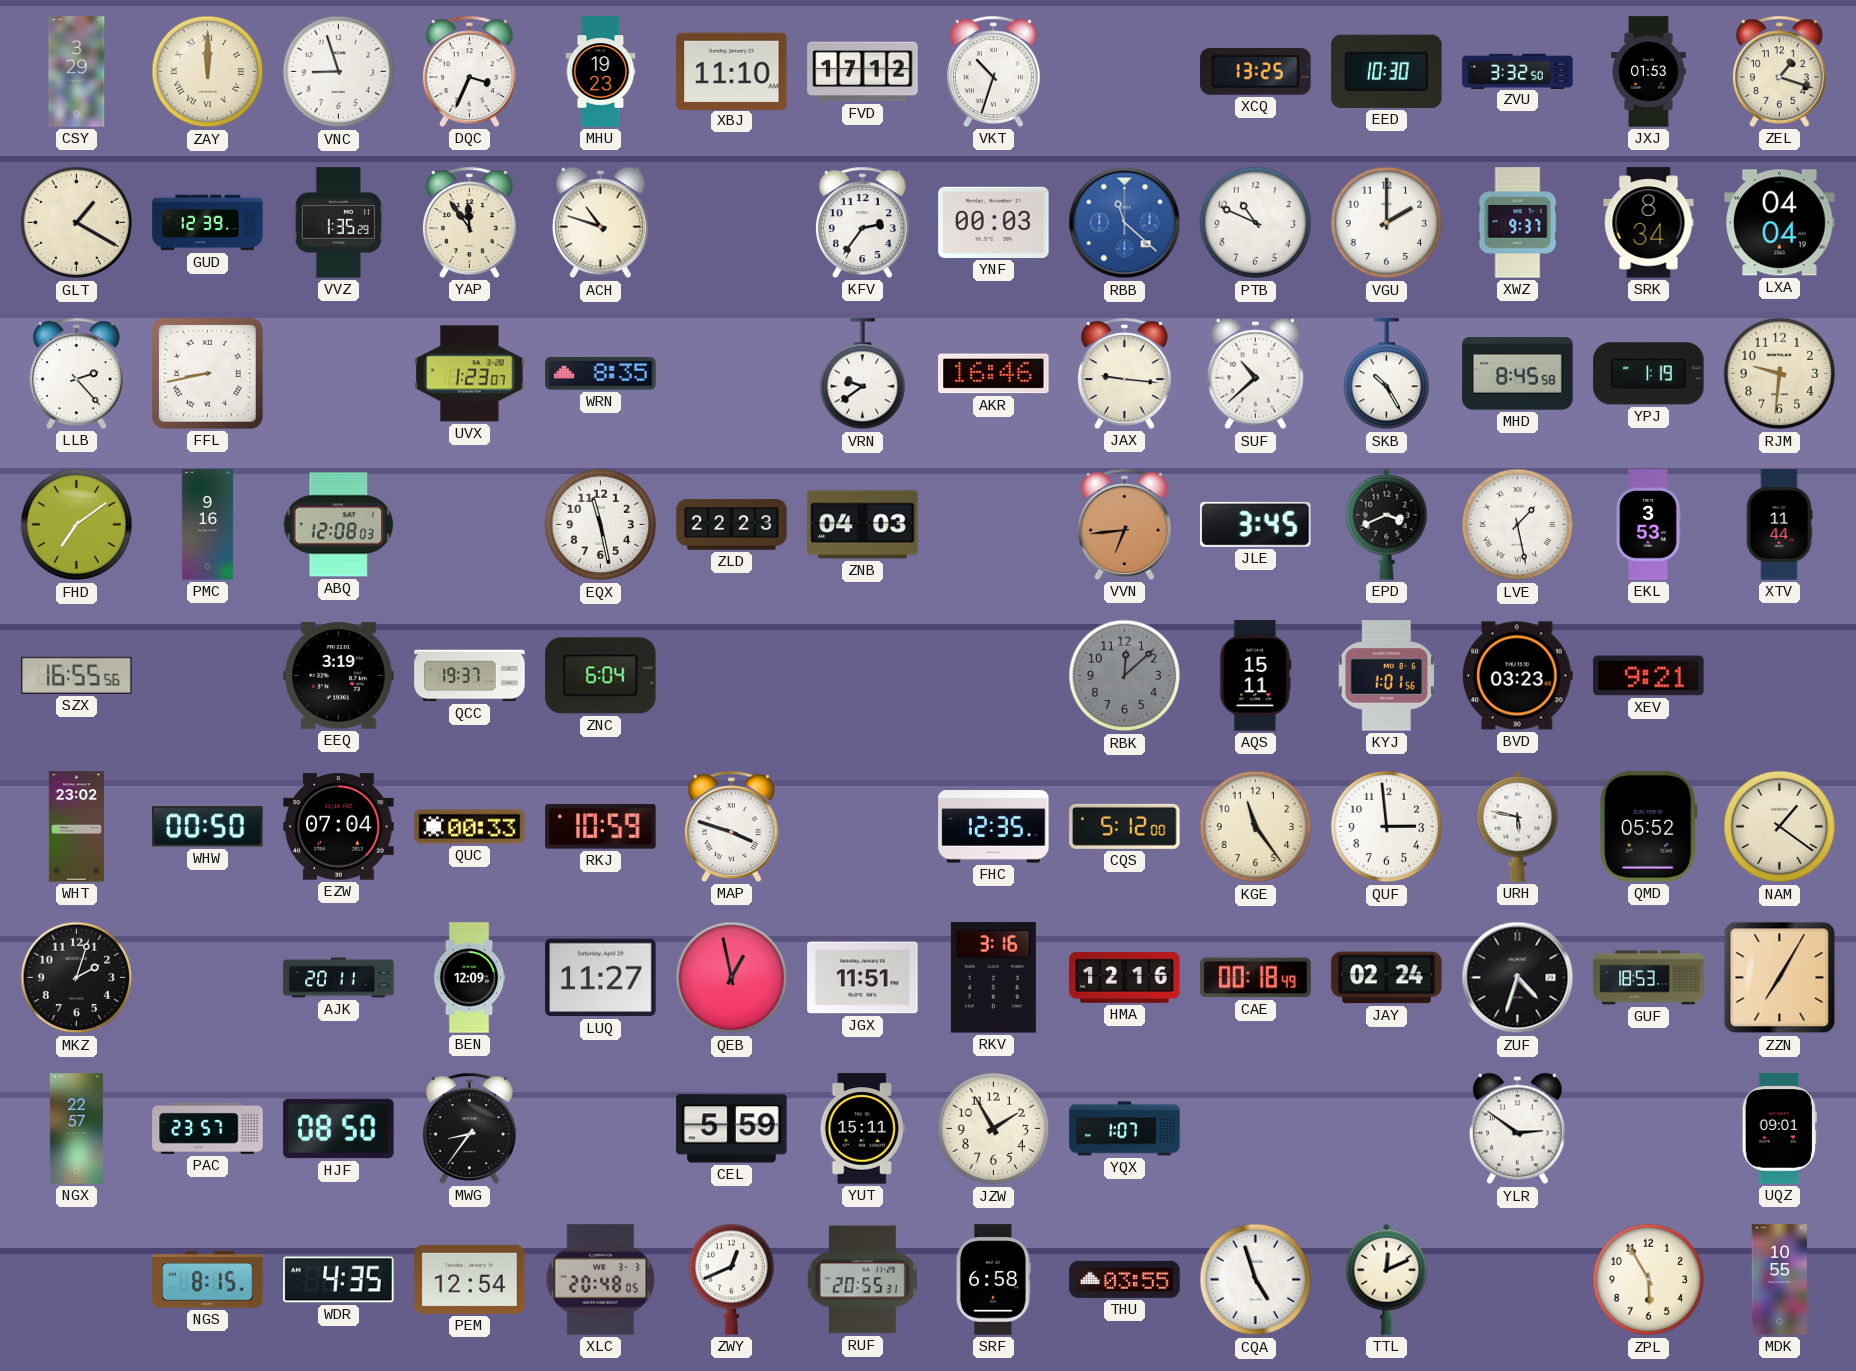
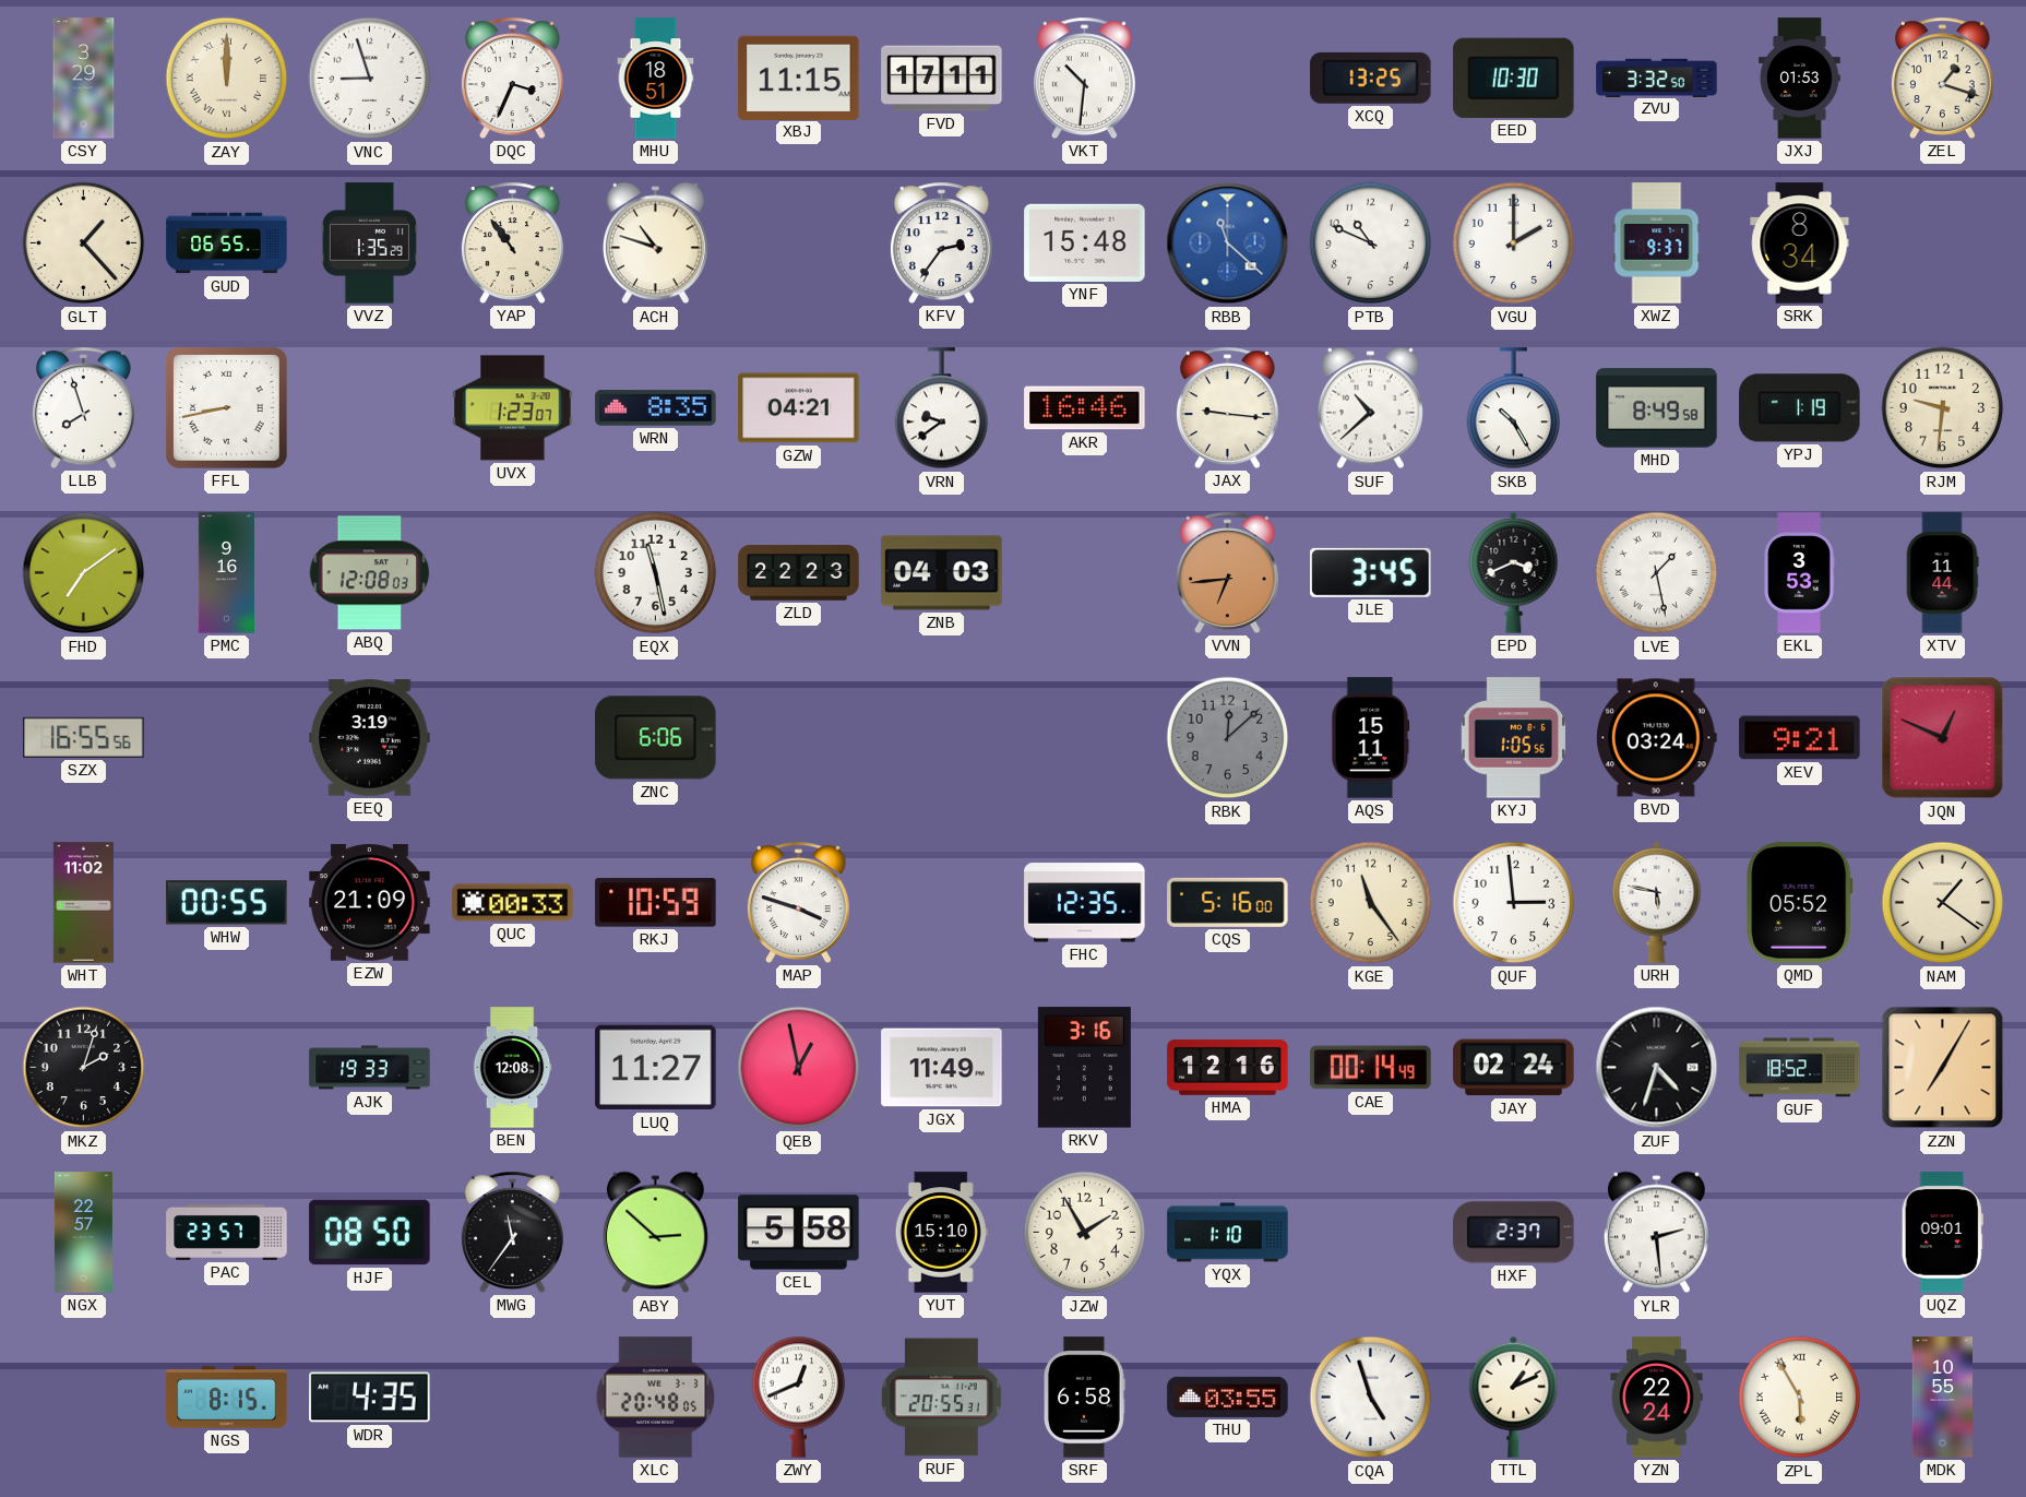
MHU: 19:23 -> 18:51 (656, 79)
XBJ: 11:10 -> 11:15 (799, 78)
FVD: 17:12 -> 17:11 (942, 79)
VKT: 10:33 -> 10:31 (1084, 78)
GLT: 1:20 -> 1:23 (84, 243)
GUD: 12:39 -> 06:55 (227, 243)
YAP: 11:54 -> 10:54 (512, 242)
YNF: 00:03 -> 15:48 (1085, 242)
LXA: 04:04 -> none (1780, 223)
LLB: 2:23 -> 7:57 (83, 407)
GZW: none -> 04:21 (799, 408)
MHD: 8:45 -> 8:49 (1657, 408)
QCC: 19:37 -> none (470, 676)
ZNC: 6:04 -> 6:06 (656, 738)
KYJ: 1:01 -> 1:05 (1513, 738)
BVD: 03:23 -> 03:24 (1656, 738)
JQN: none -> 12:49 (1943, 738)
WHT: 23:02 -> 11:02 (83, 903)
WHW: 00:50 -> 00:55 (227, 903)
EZW: 07:04 -> 21:09 (370, 903)
CQS: 5:12 -> 5:16 (1228, 902)
AJK: 20:11 -> 19:33 (370, 1068)
BEN: 12:09 -> 12:08 (512, 1068)
JGX: 11:51 -> 11:49 (942, 1068)
CAE: 00:18 -> 00:14 (1371, 1068)
GUF: 18:53 -> 18:52 (1800, 1068)
MWG: 8:36 -> 11:36 (512, 1232)
ABY: none -> 2:52 (655, 1233)
CEL: 5:59 -> 5:58 (799, 1233)
YUT: 15:11 -> 15:10 (941, 1233)
YQX: 1:07 -> 1:10 (1228, 1233)
HXF: none -> 2:37 (1514, 1233)
YLR: 2:51 -> 2:29 (1656, 1233)
PEM: 12:54 -> none (470, 1279)
TTL: 12:11 -> 1:11 (1514, 1397)
YZN: none -> 22:24 (1657, 1398)
ZPL numerals: Arabic -> Roman (1800, 1398)
